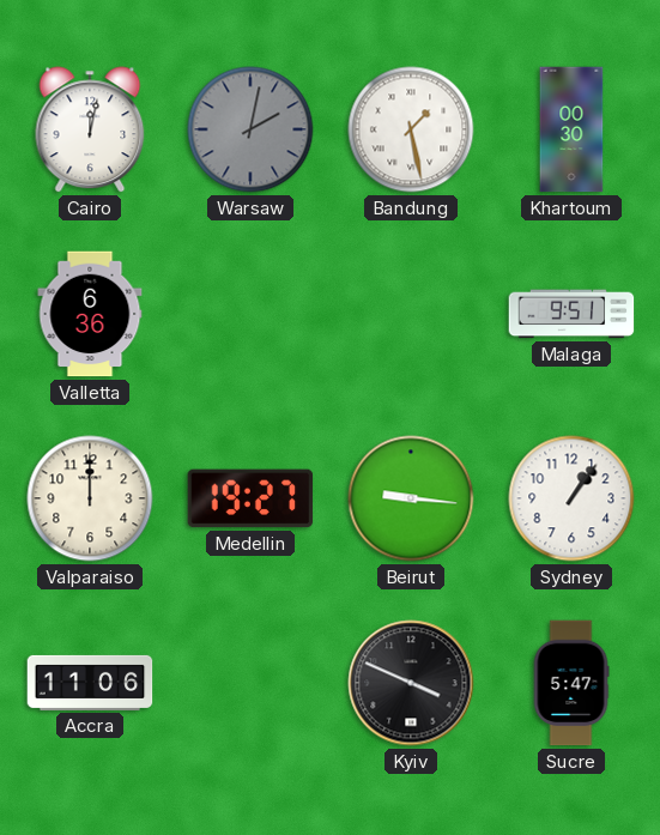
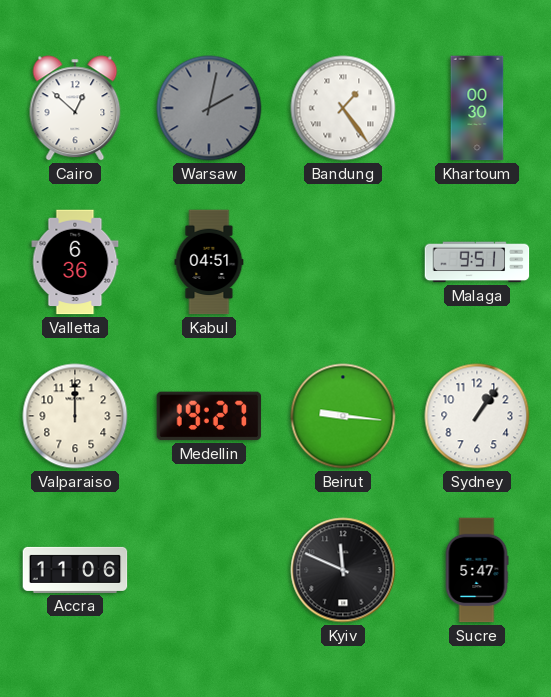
Cairo: 12:02 -> 12:52 (75, 108)
Bandung: 1:28 -> 1:24 (343, 108)
Kabul: none -> 04:51 (209, 262)
Kyiv: 3:49 -> 11:49 (343, 570)
